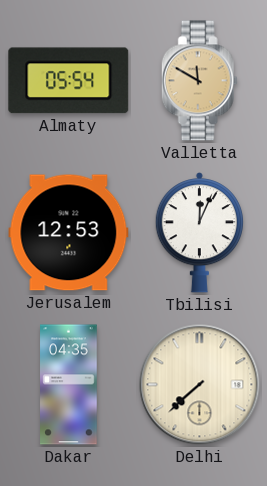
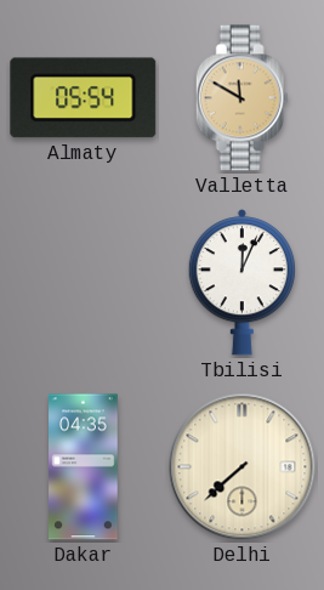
Jerusalem: 12:53 -> none (69, 233)
